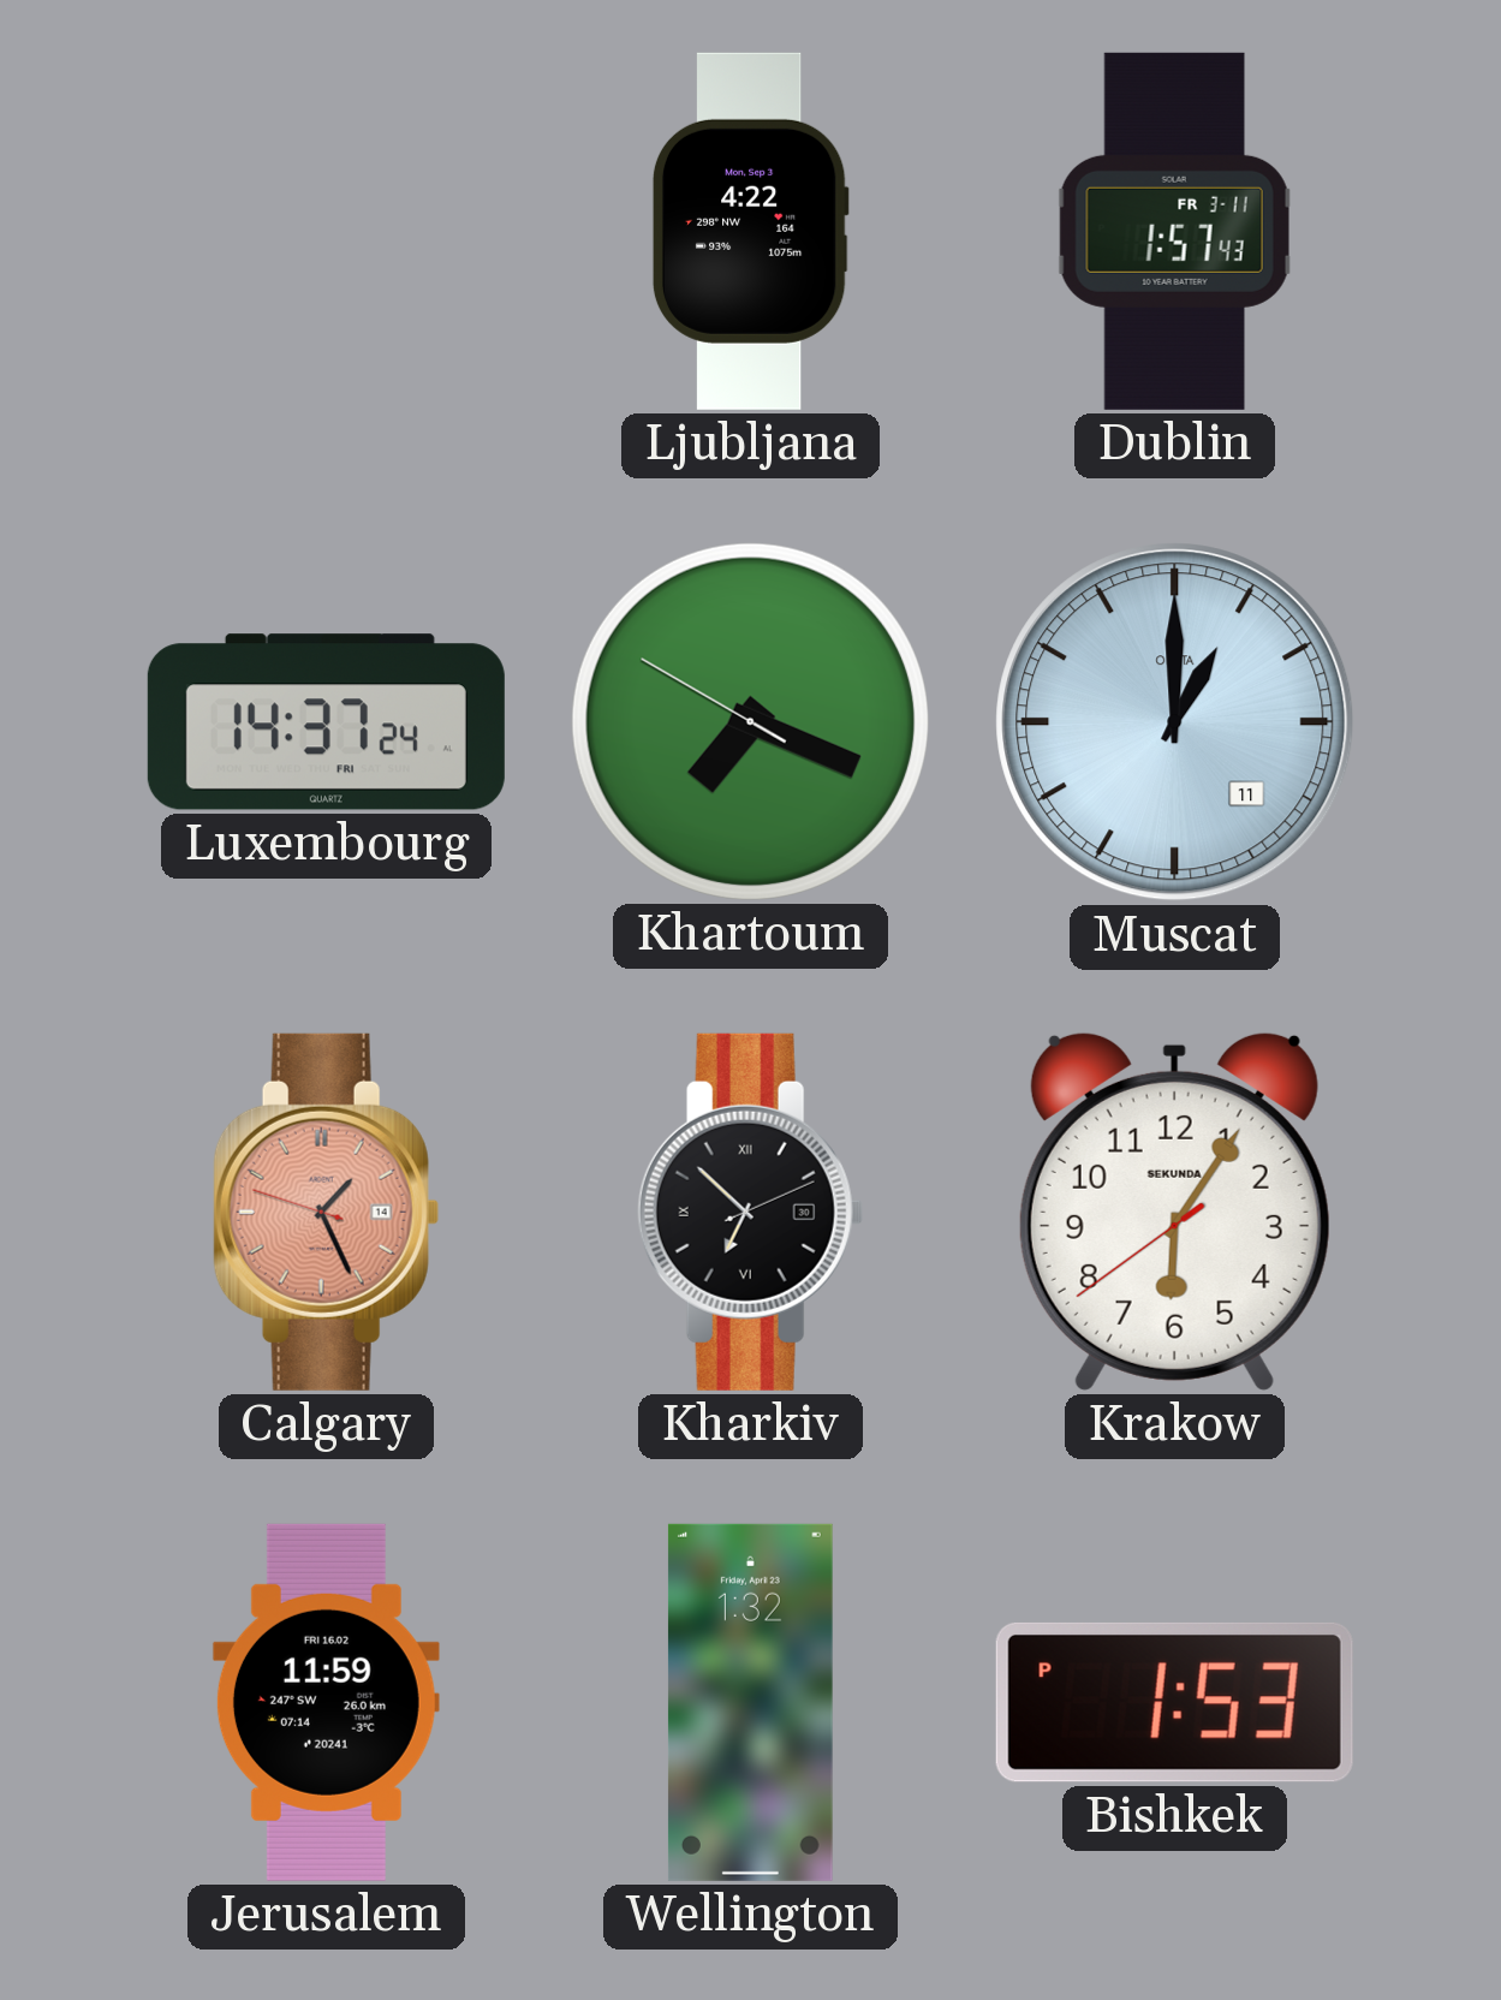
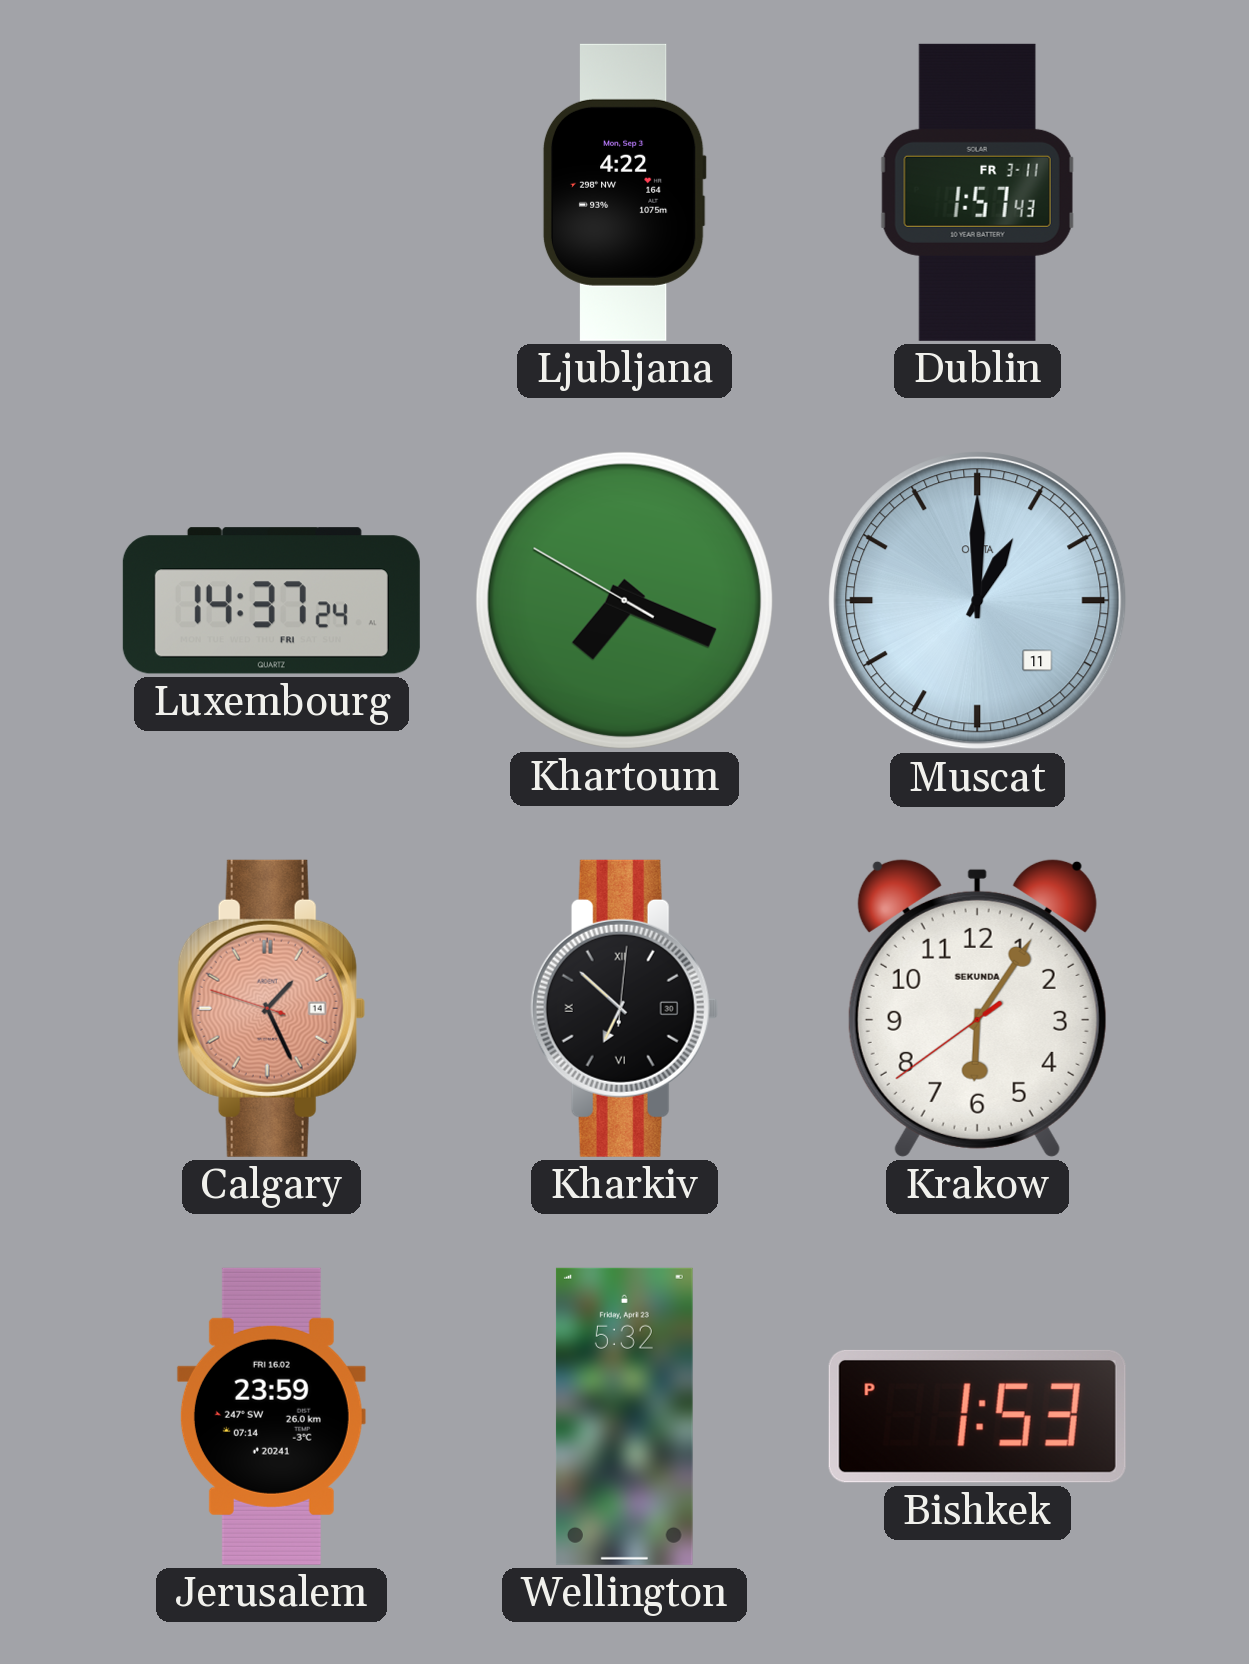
Kharkiv: 6:52:11 -> 6:52:01 (624, 1008)
Jerusalem: 11:59 -> 23:59 (271, 1416)
Wellington: 1:32 -> 5:32 (624, 1416)
